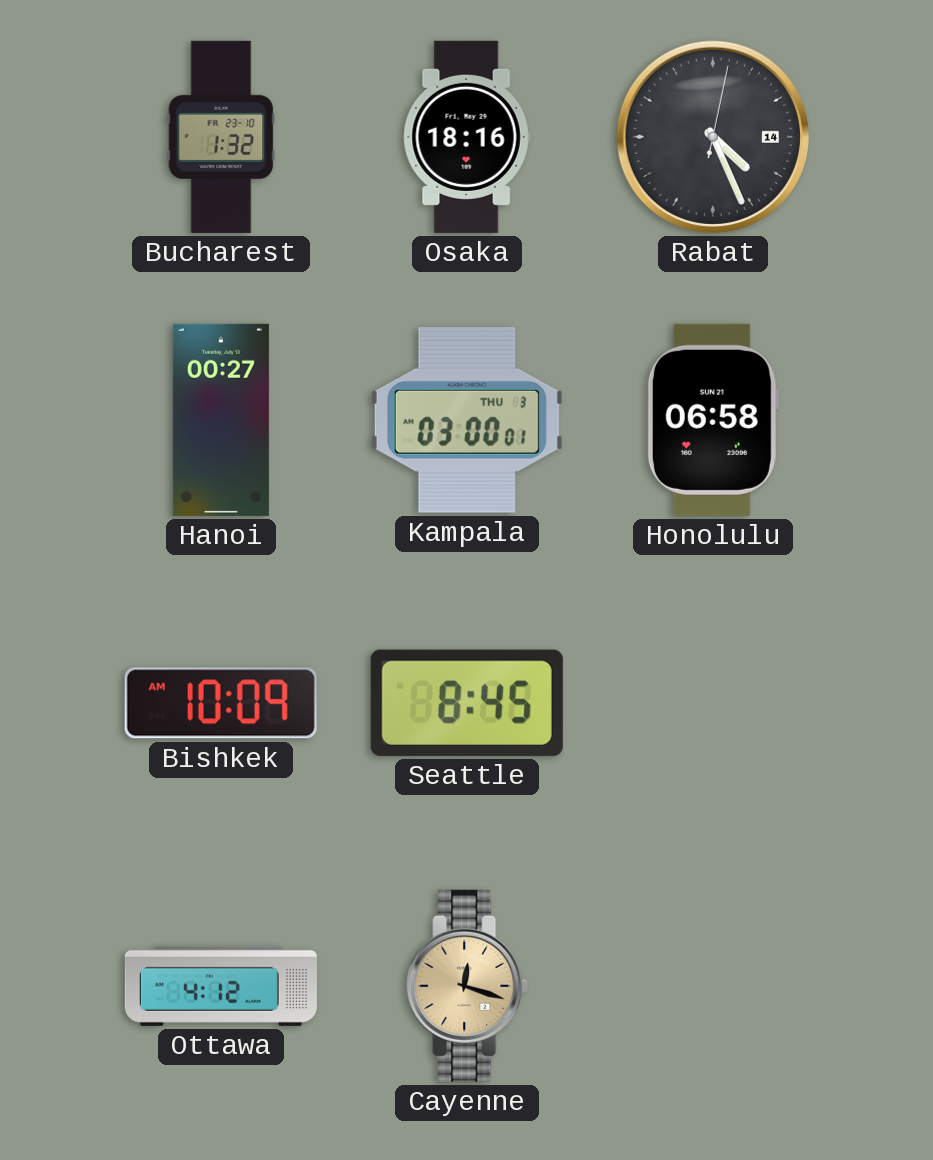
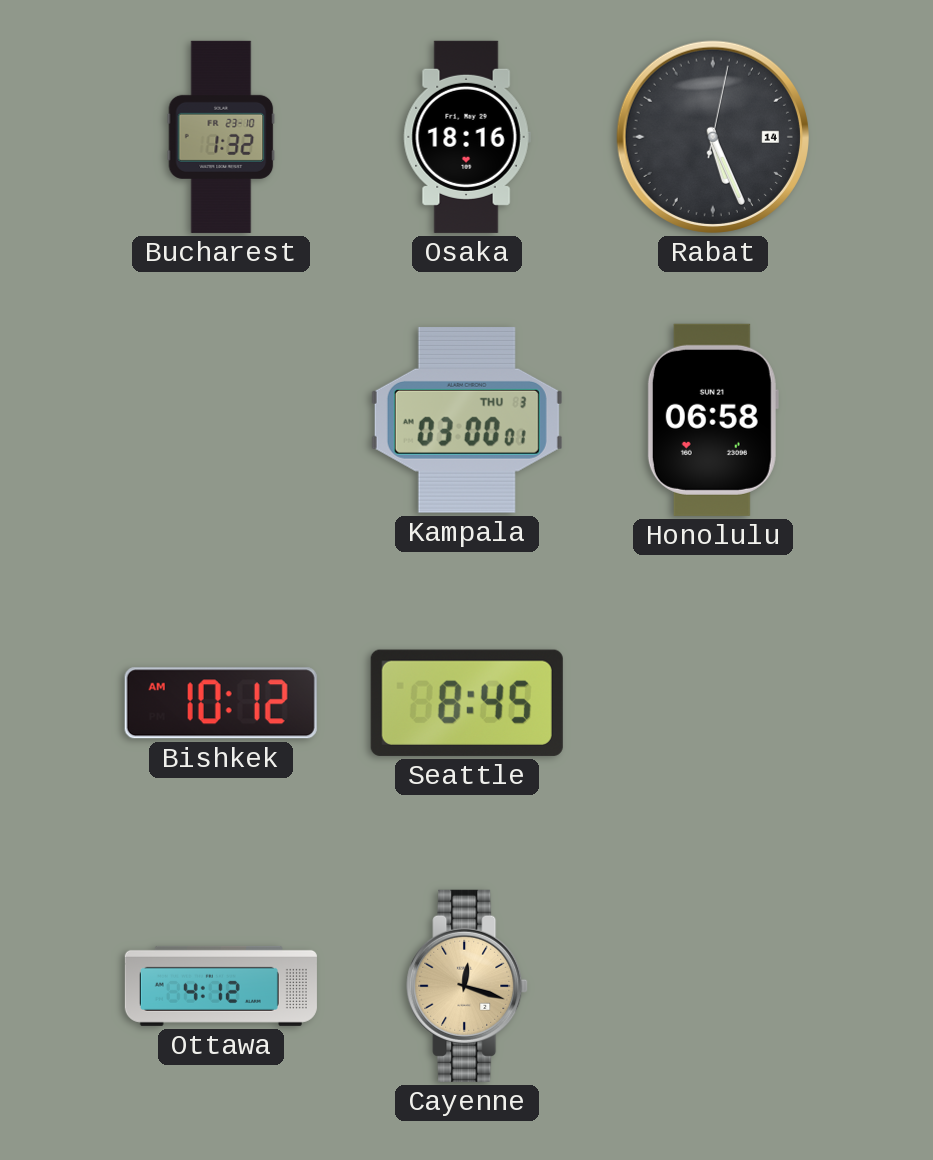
Rabat: 4:26 -> 5:26 (713, 137)
Hanoi: 00:27 -> none (221, 420)
Bishkek: 10:09 -> 10:12 (221, 703)
